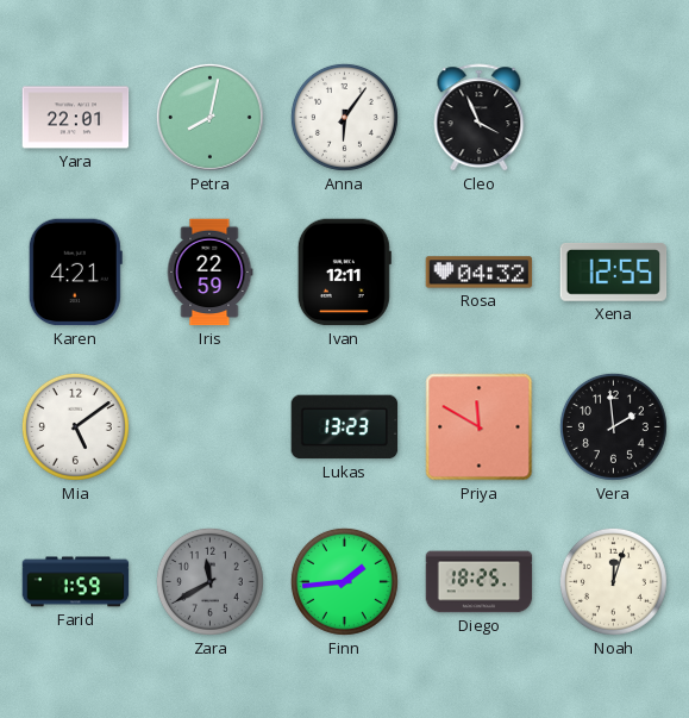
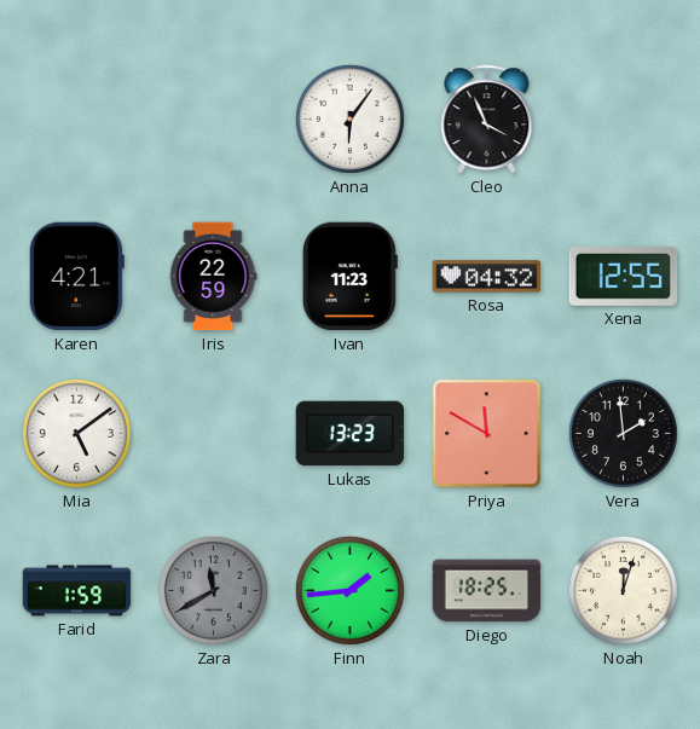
Yara: 22:01 -> none (76, 118)
Petra: 8:02 -> none (209, 117)
Ivan: 12:11 -> 11:23 (349, 277)
